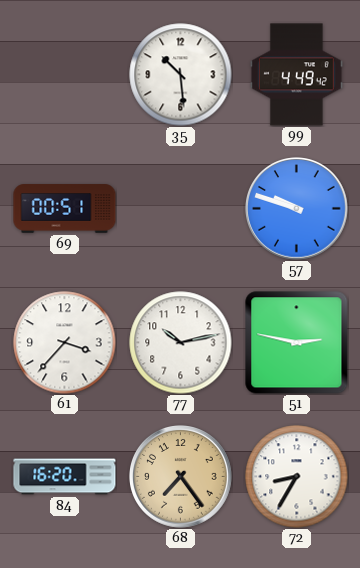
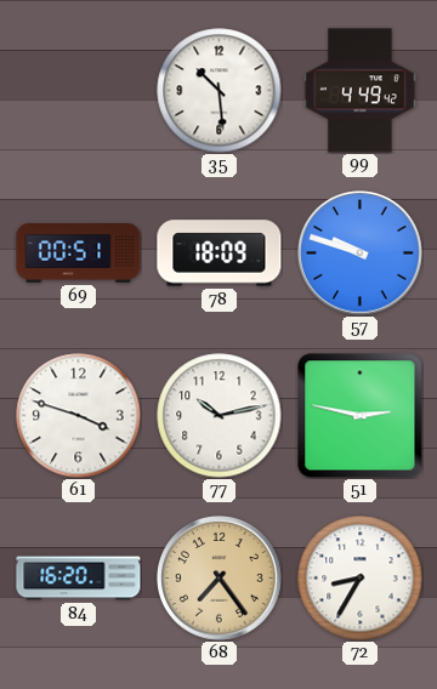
78: none -> 18:09 (220, 254)
61: 3:37 -> 3:48 (79, 416)
